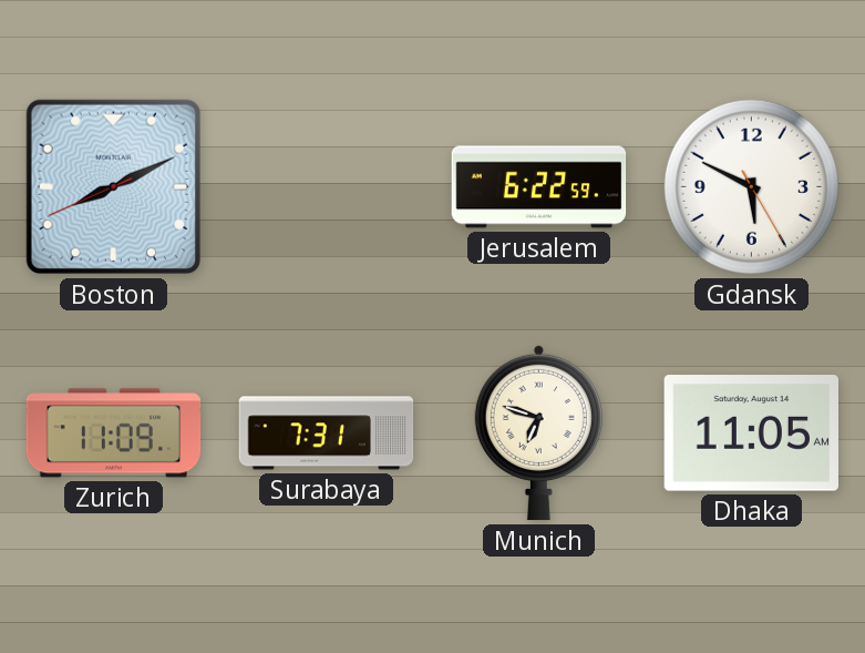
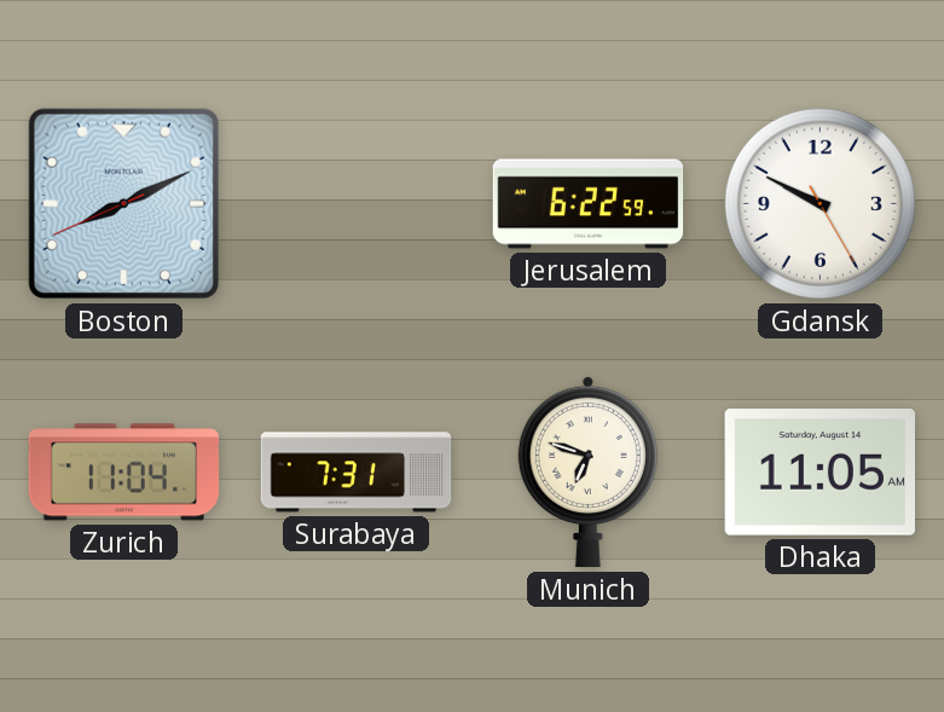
Gdansk: 5:49 -> 9:49 (820, 203)
Zurich: 11:09 -> 11:04 (124, 473)
